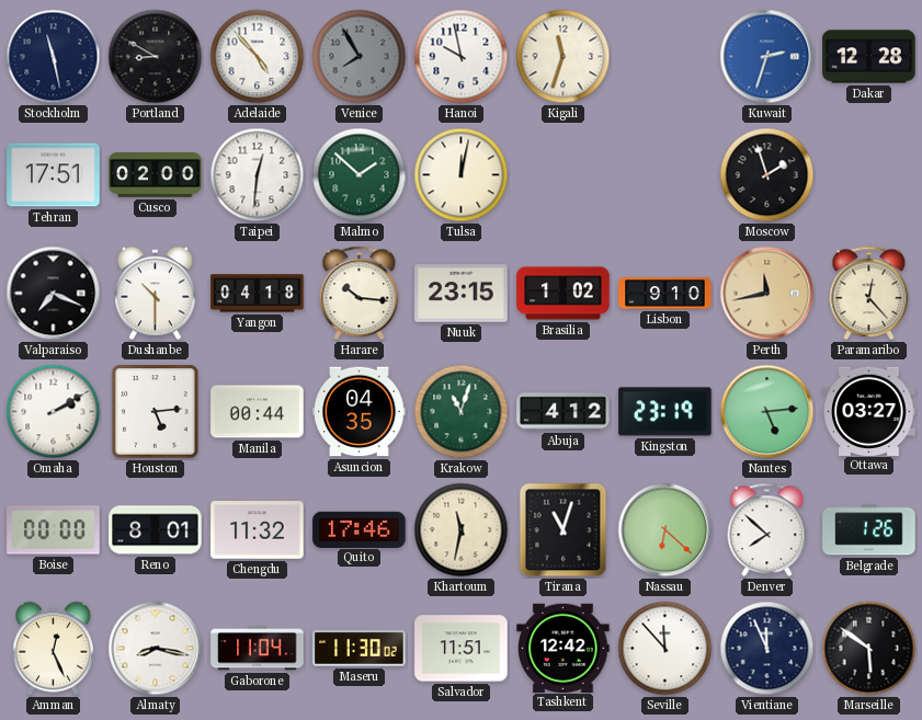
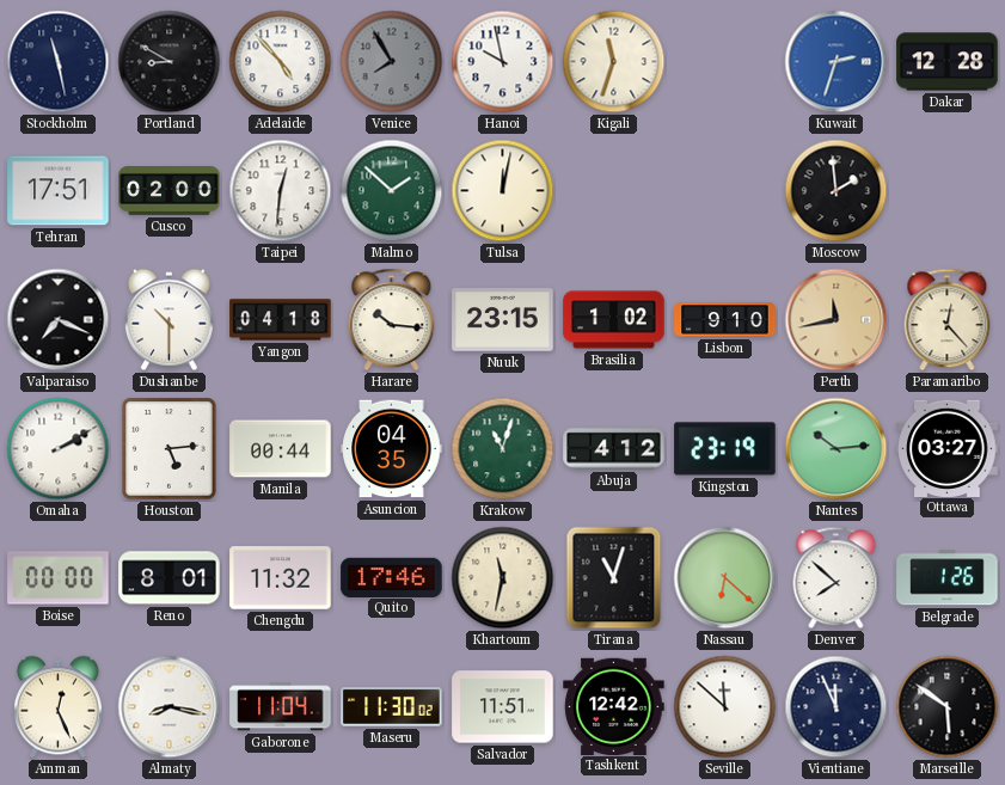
Moscow: 1:57 -> 1:59 (837, 191)
Nantes: 5:14 -> 10:14 (837, 449)
Seville: 11:53 -> 11:52 (725, 707)
